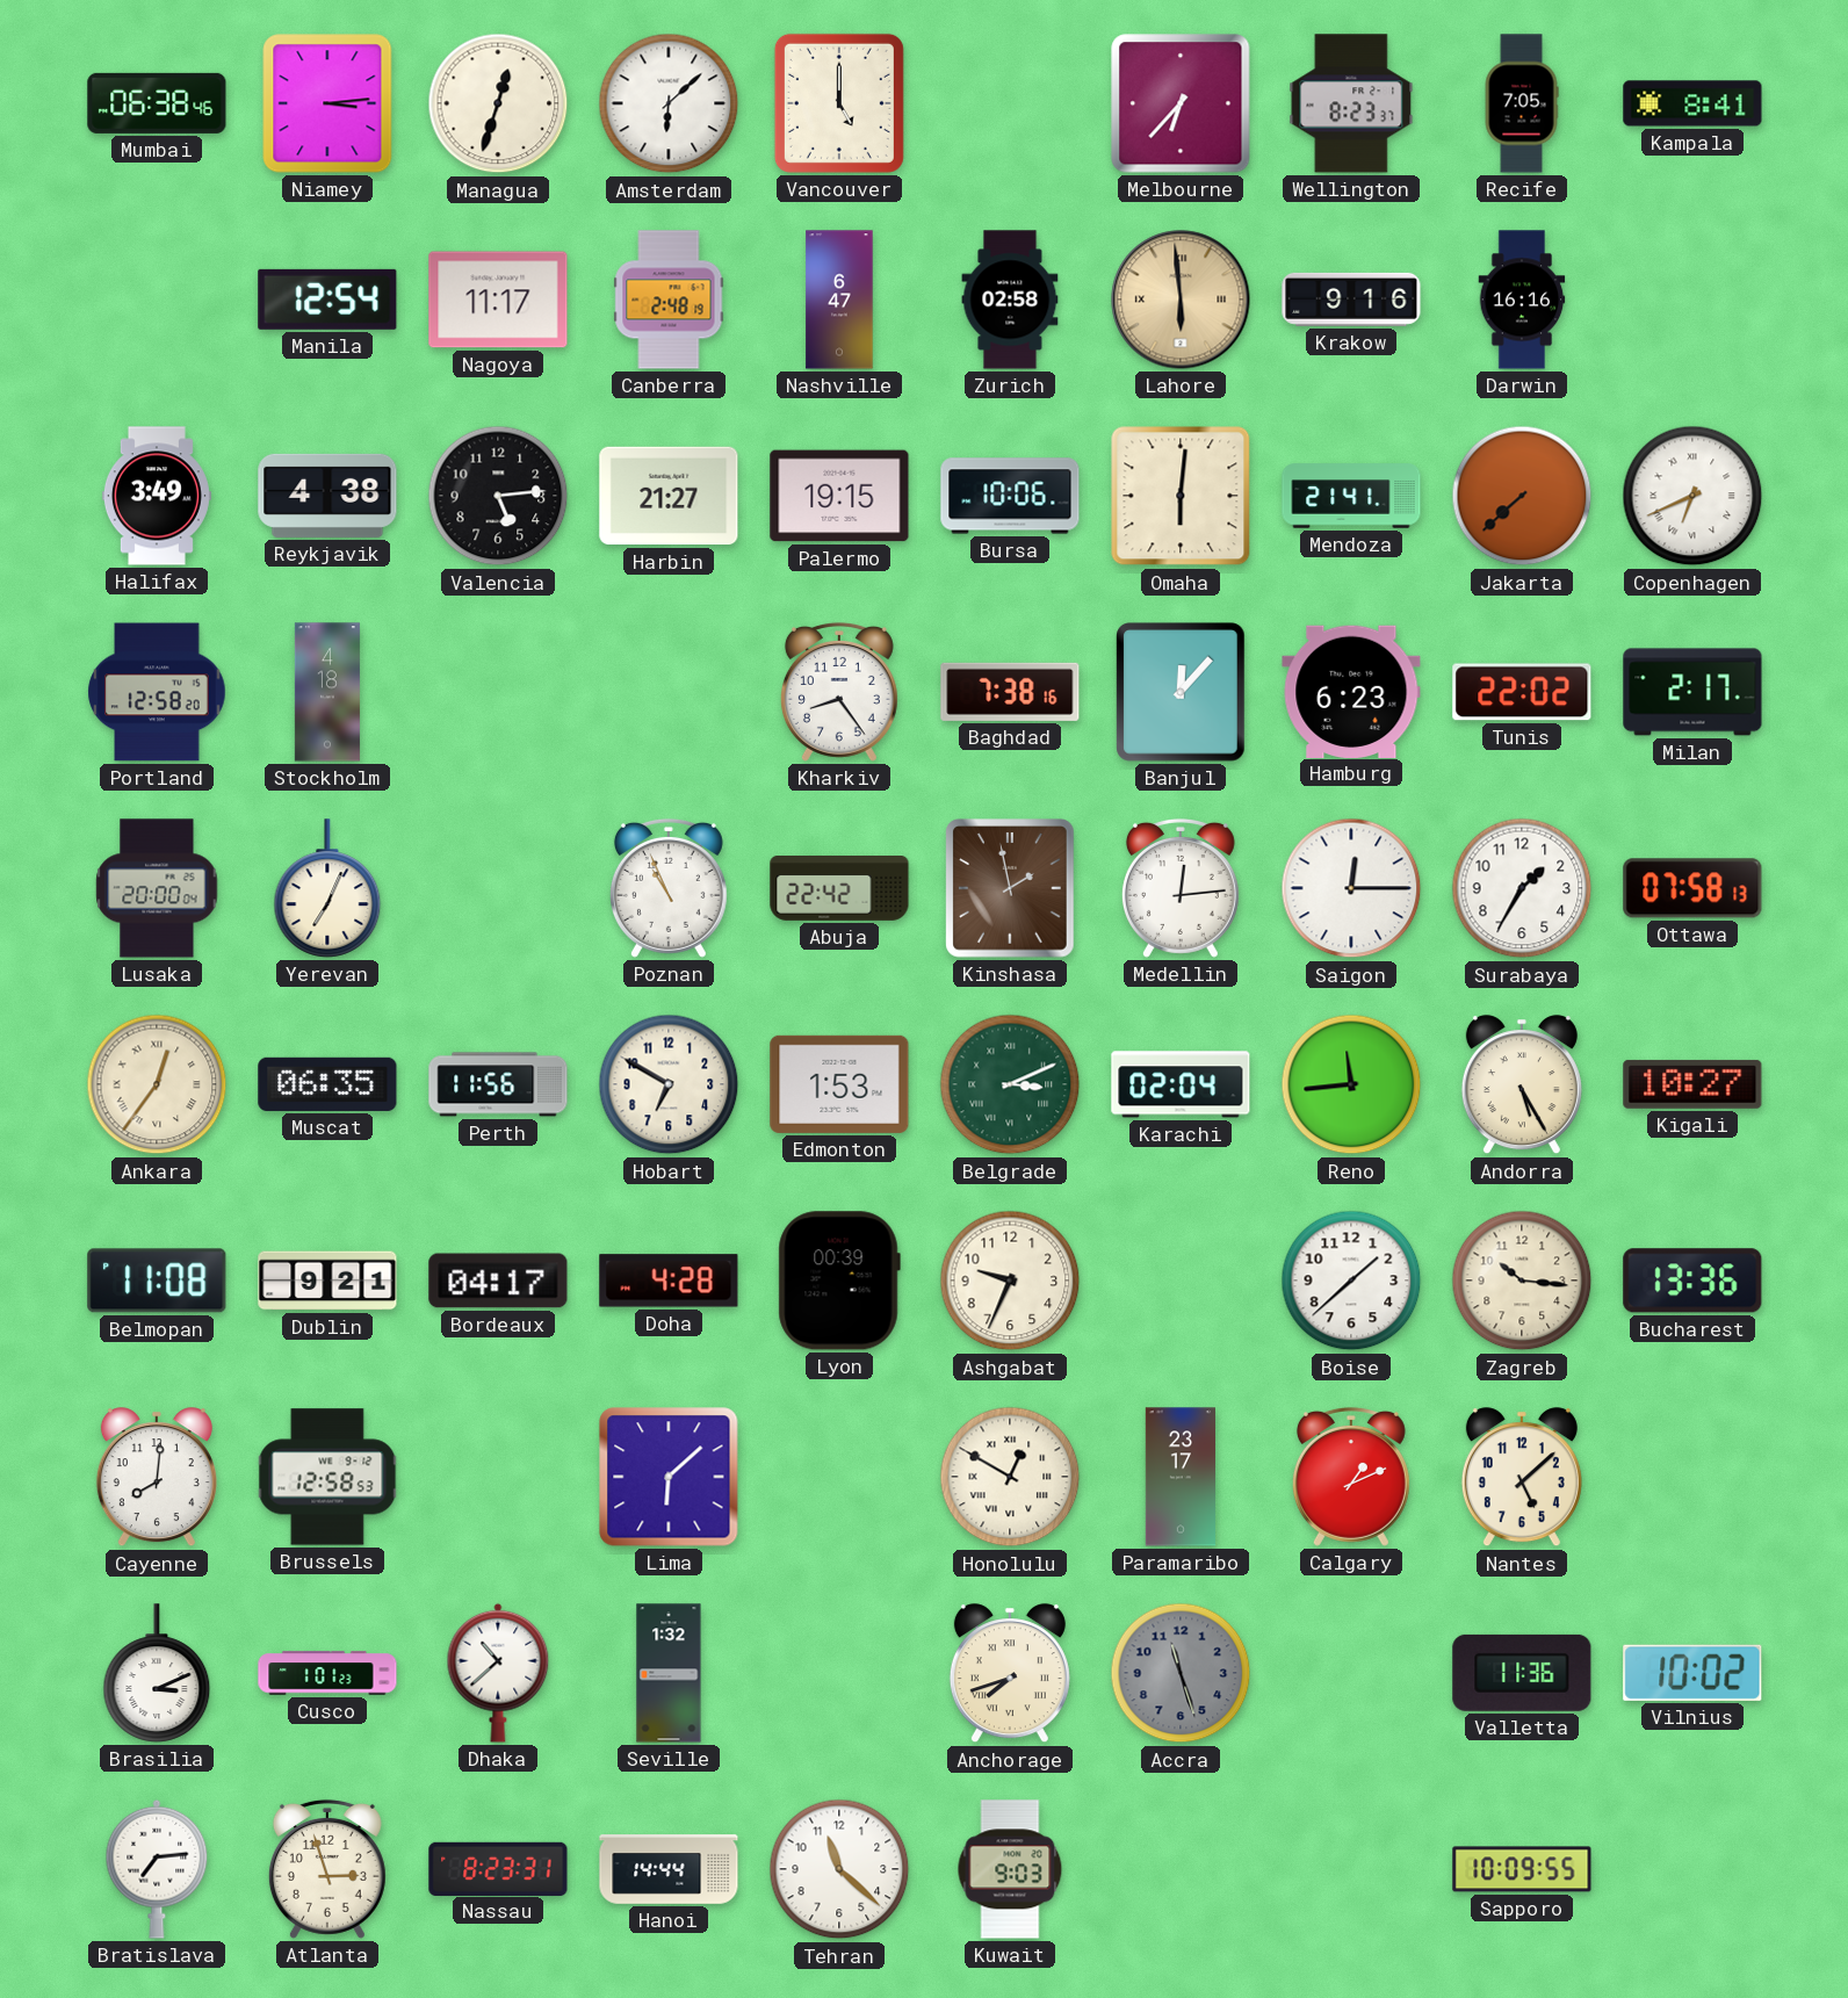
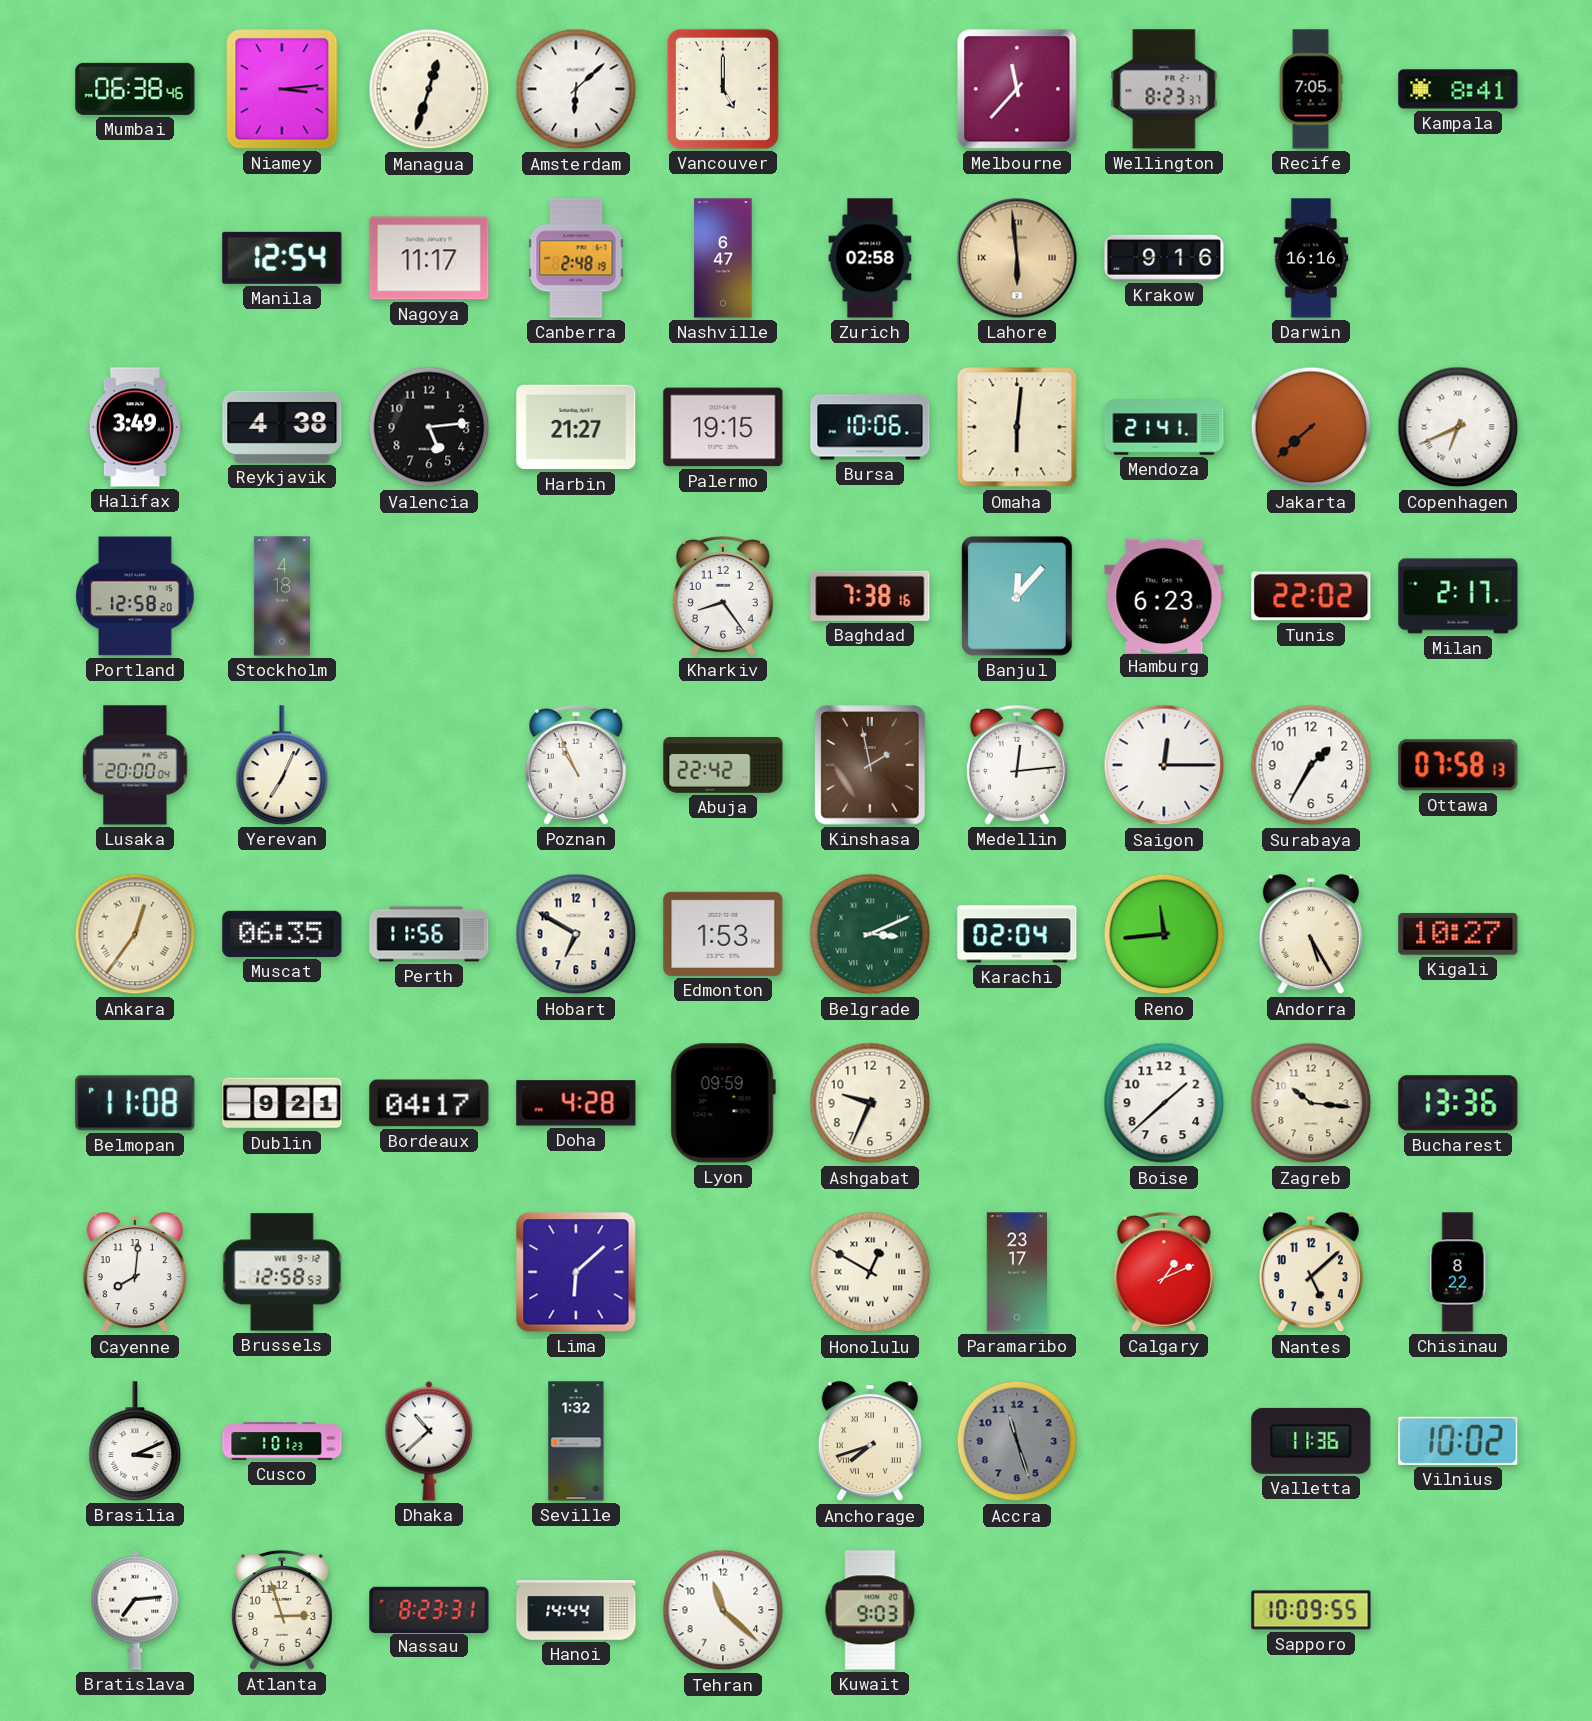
Melbourne: 6:37 -> 11:37 (1017, 89)
Lyon: 00:39 -> 09:59 (723, 1103)
Chisinau: none -> 8:22 (1458, 1272)
